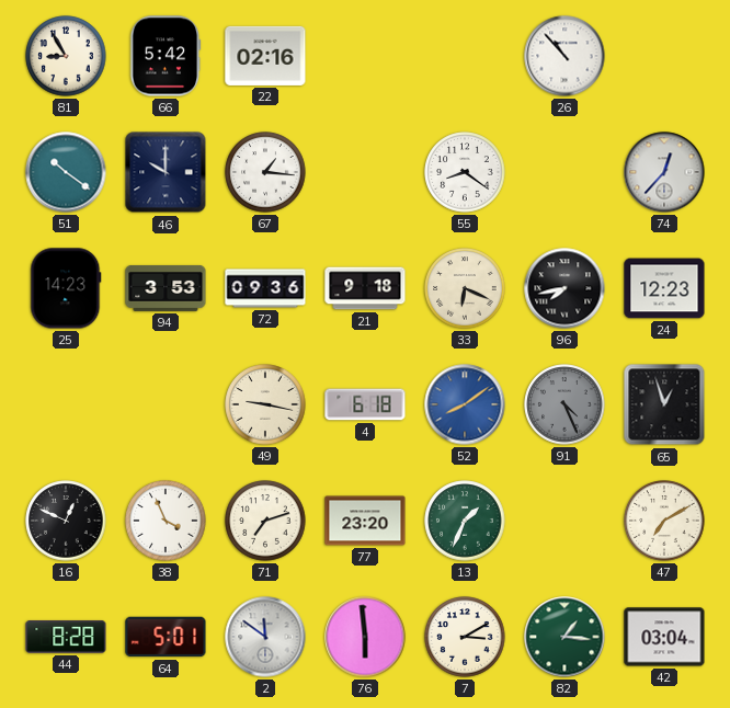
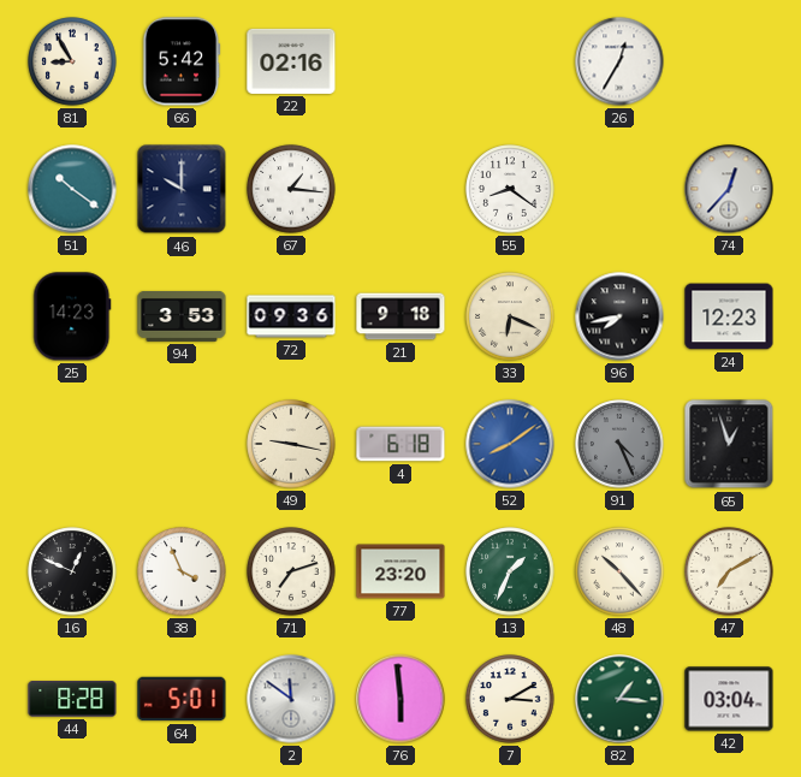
26: 10:53 -> 12:35 (619, 61)
48: none -> 10:23 (619, 571)
